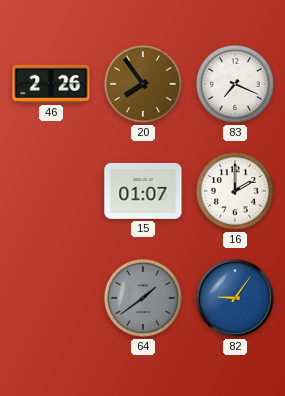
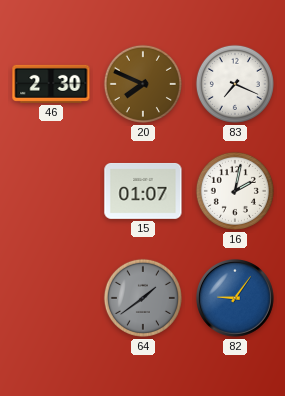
46: 2:26 -> 2:30 (51, 84)
20: 7:54 -> 7:49 (143, 84)
16: 2:00 -> 2:02 (235, 191)
